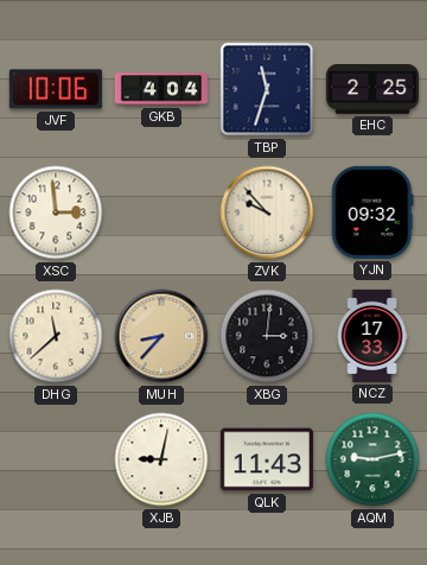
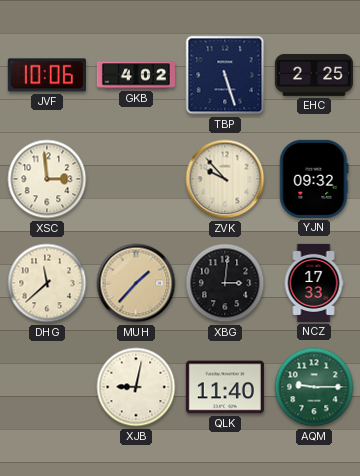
GKB: 4:04 -> 4:02 (136, 75)
TBP: 11:33 -> 5:27 (225, 75)
MUH: 8:37 -> 1:37 (136, 283)
QLK: 11:43 -> 11:40 (225, 387)
AQM: 9:13 -> 9:15 (314, 387)
